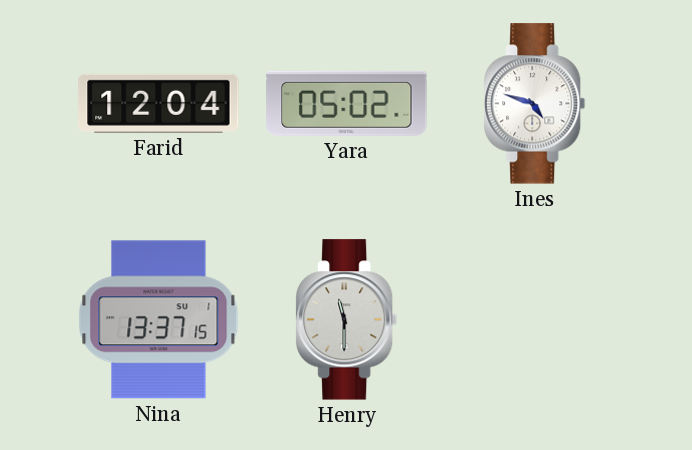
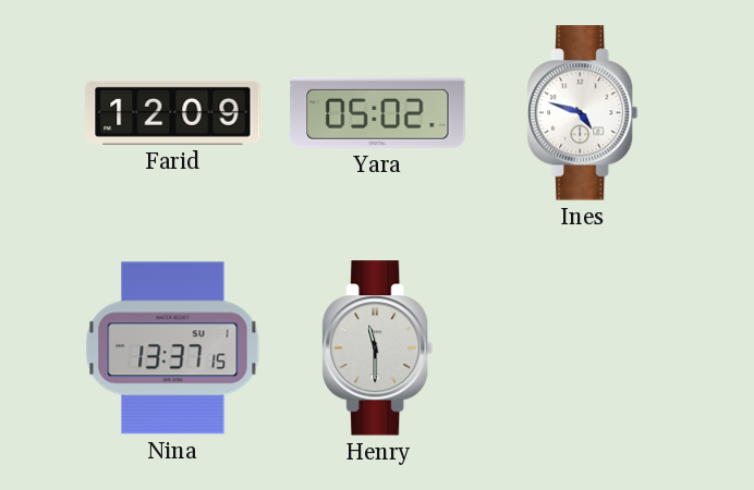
Farid: 12:04 -> 12:09 (173, 112)
